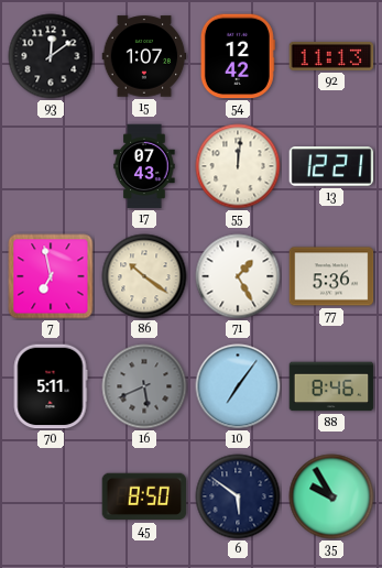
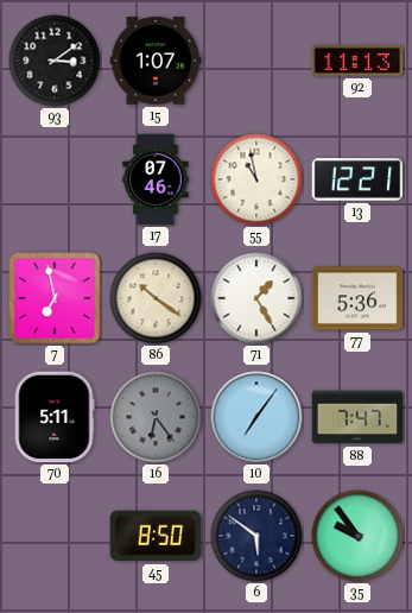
93: 12:09 -> 3:09 (55, 61)
54: 12:42 -> none (238, 56)
17: 07:43 -> 07:46 (156, 179)
55: 12:01 -> 10:58 (256, 179)
16: 5:41 -> 6:24 (156, 417)
88: 8:46 -> 7:47 (357, 417)
35: 9:55 -> 9:54 (357, 536)
